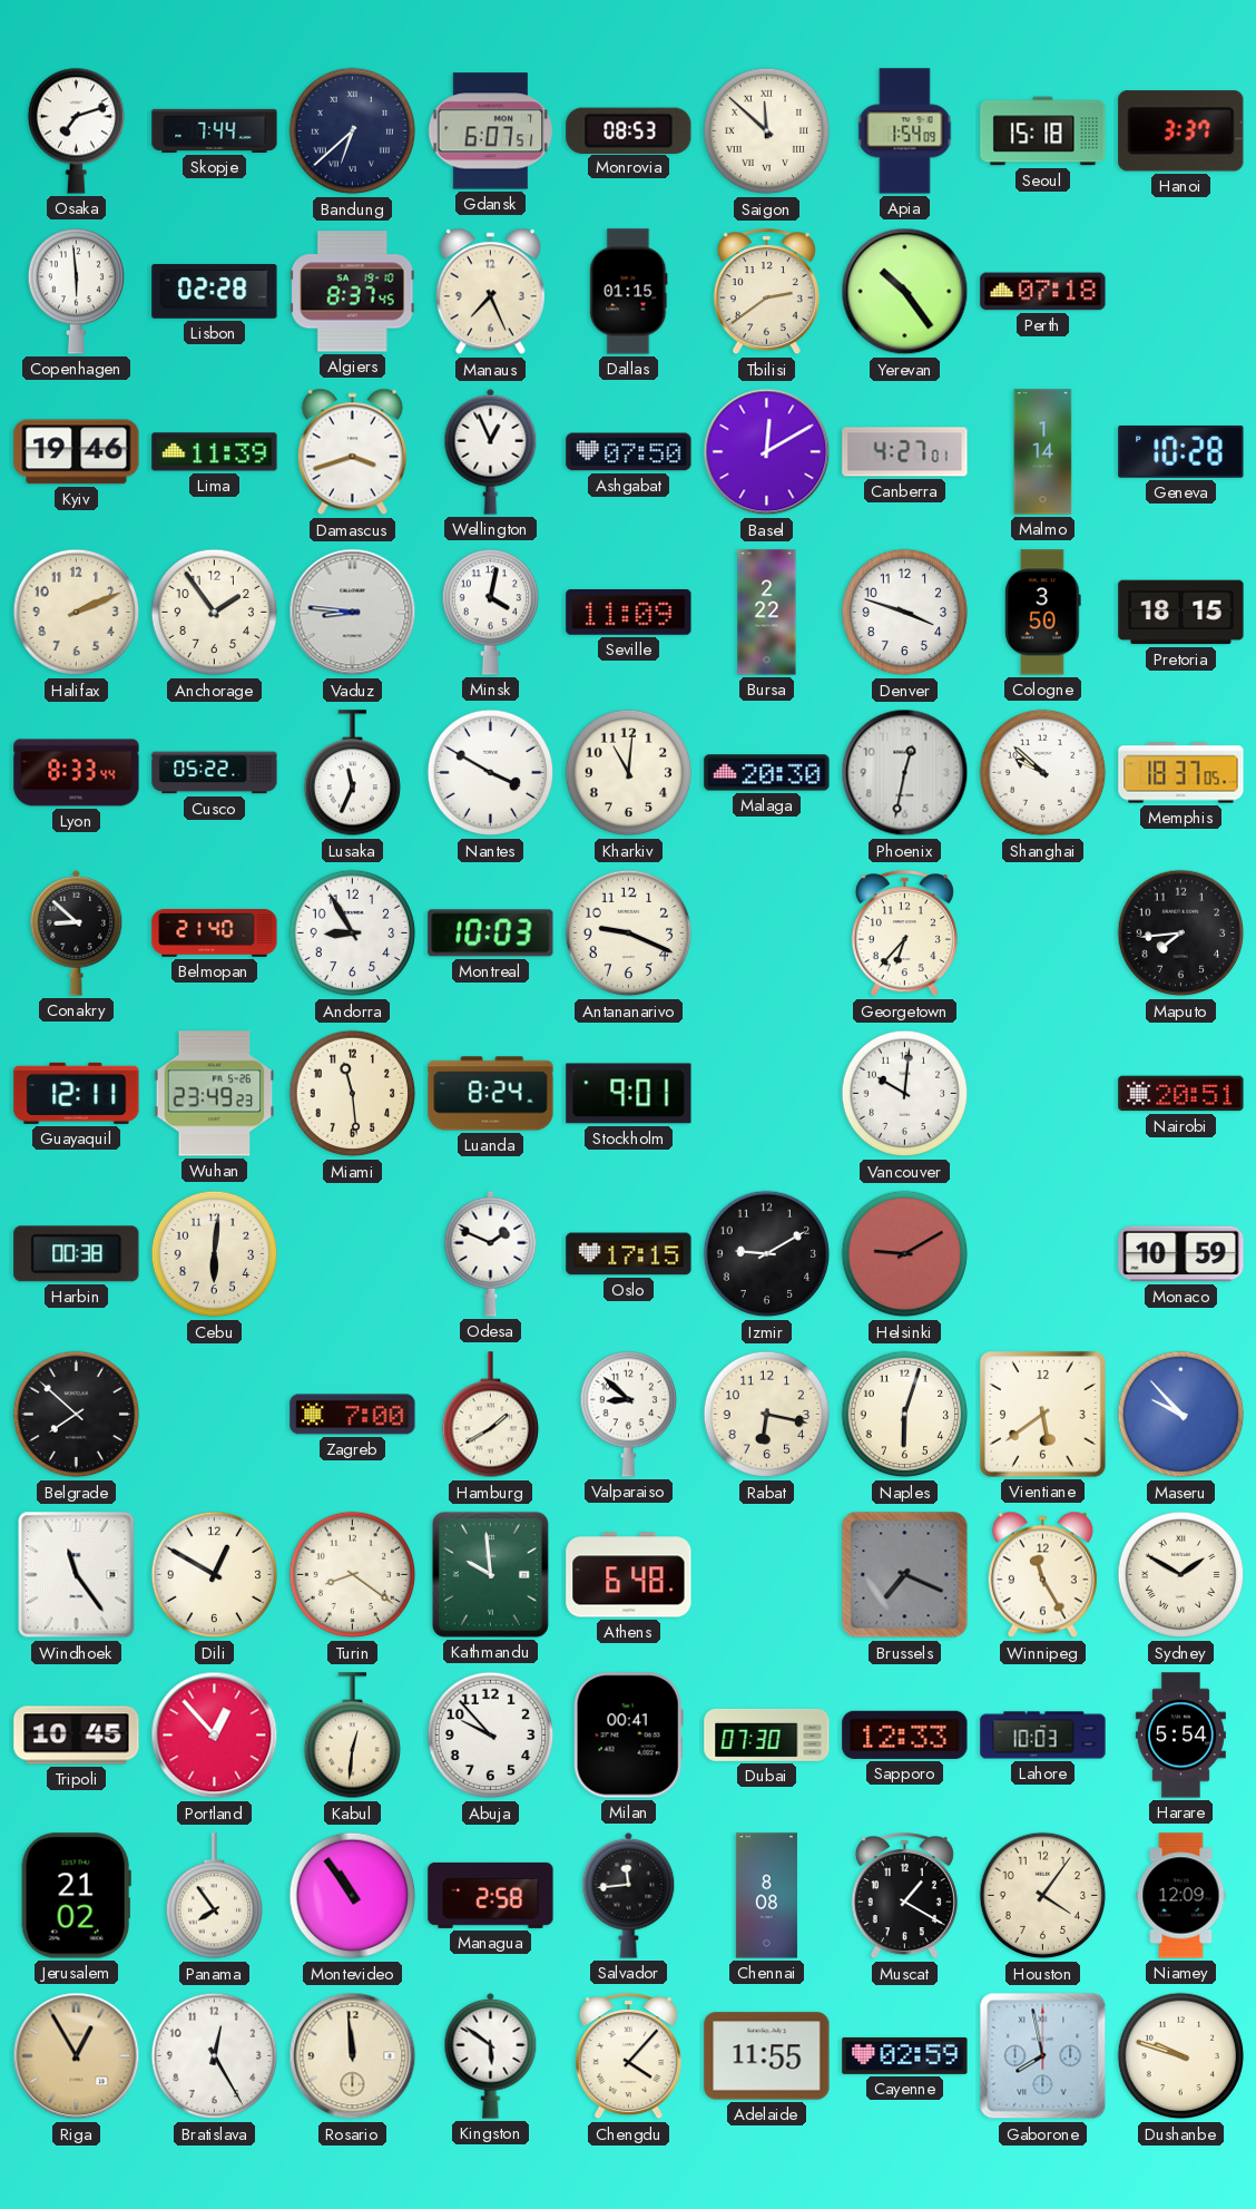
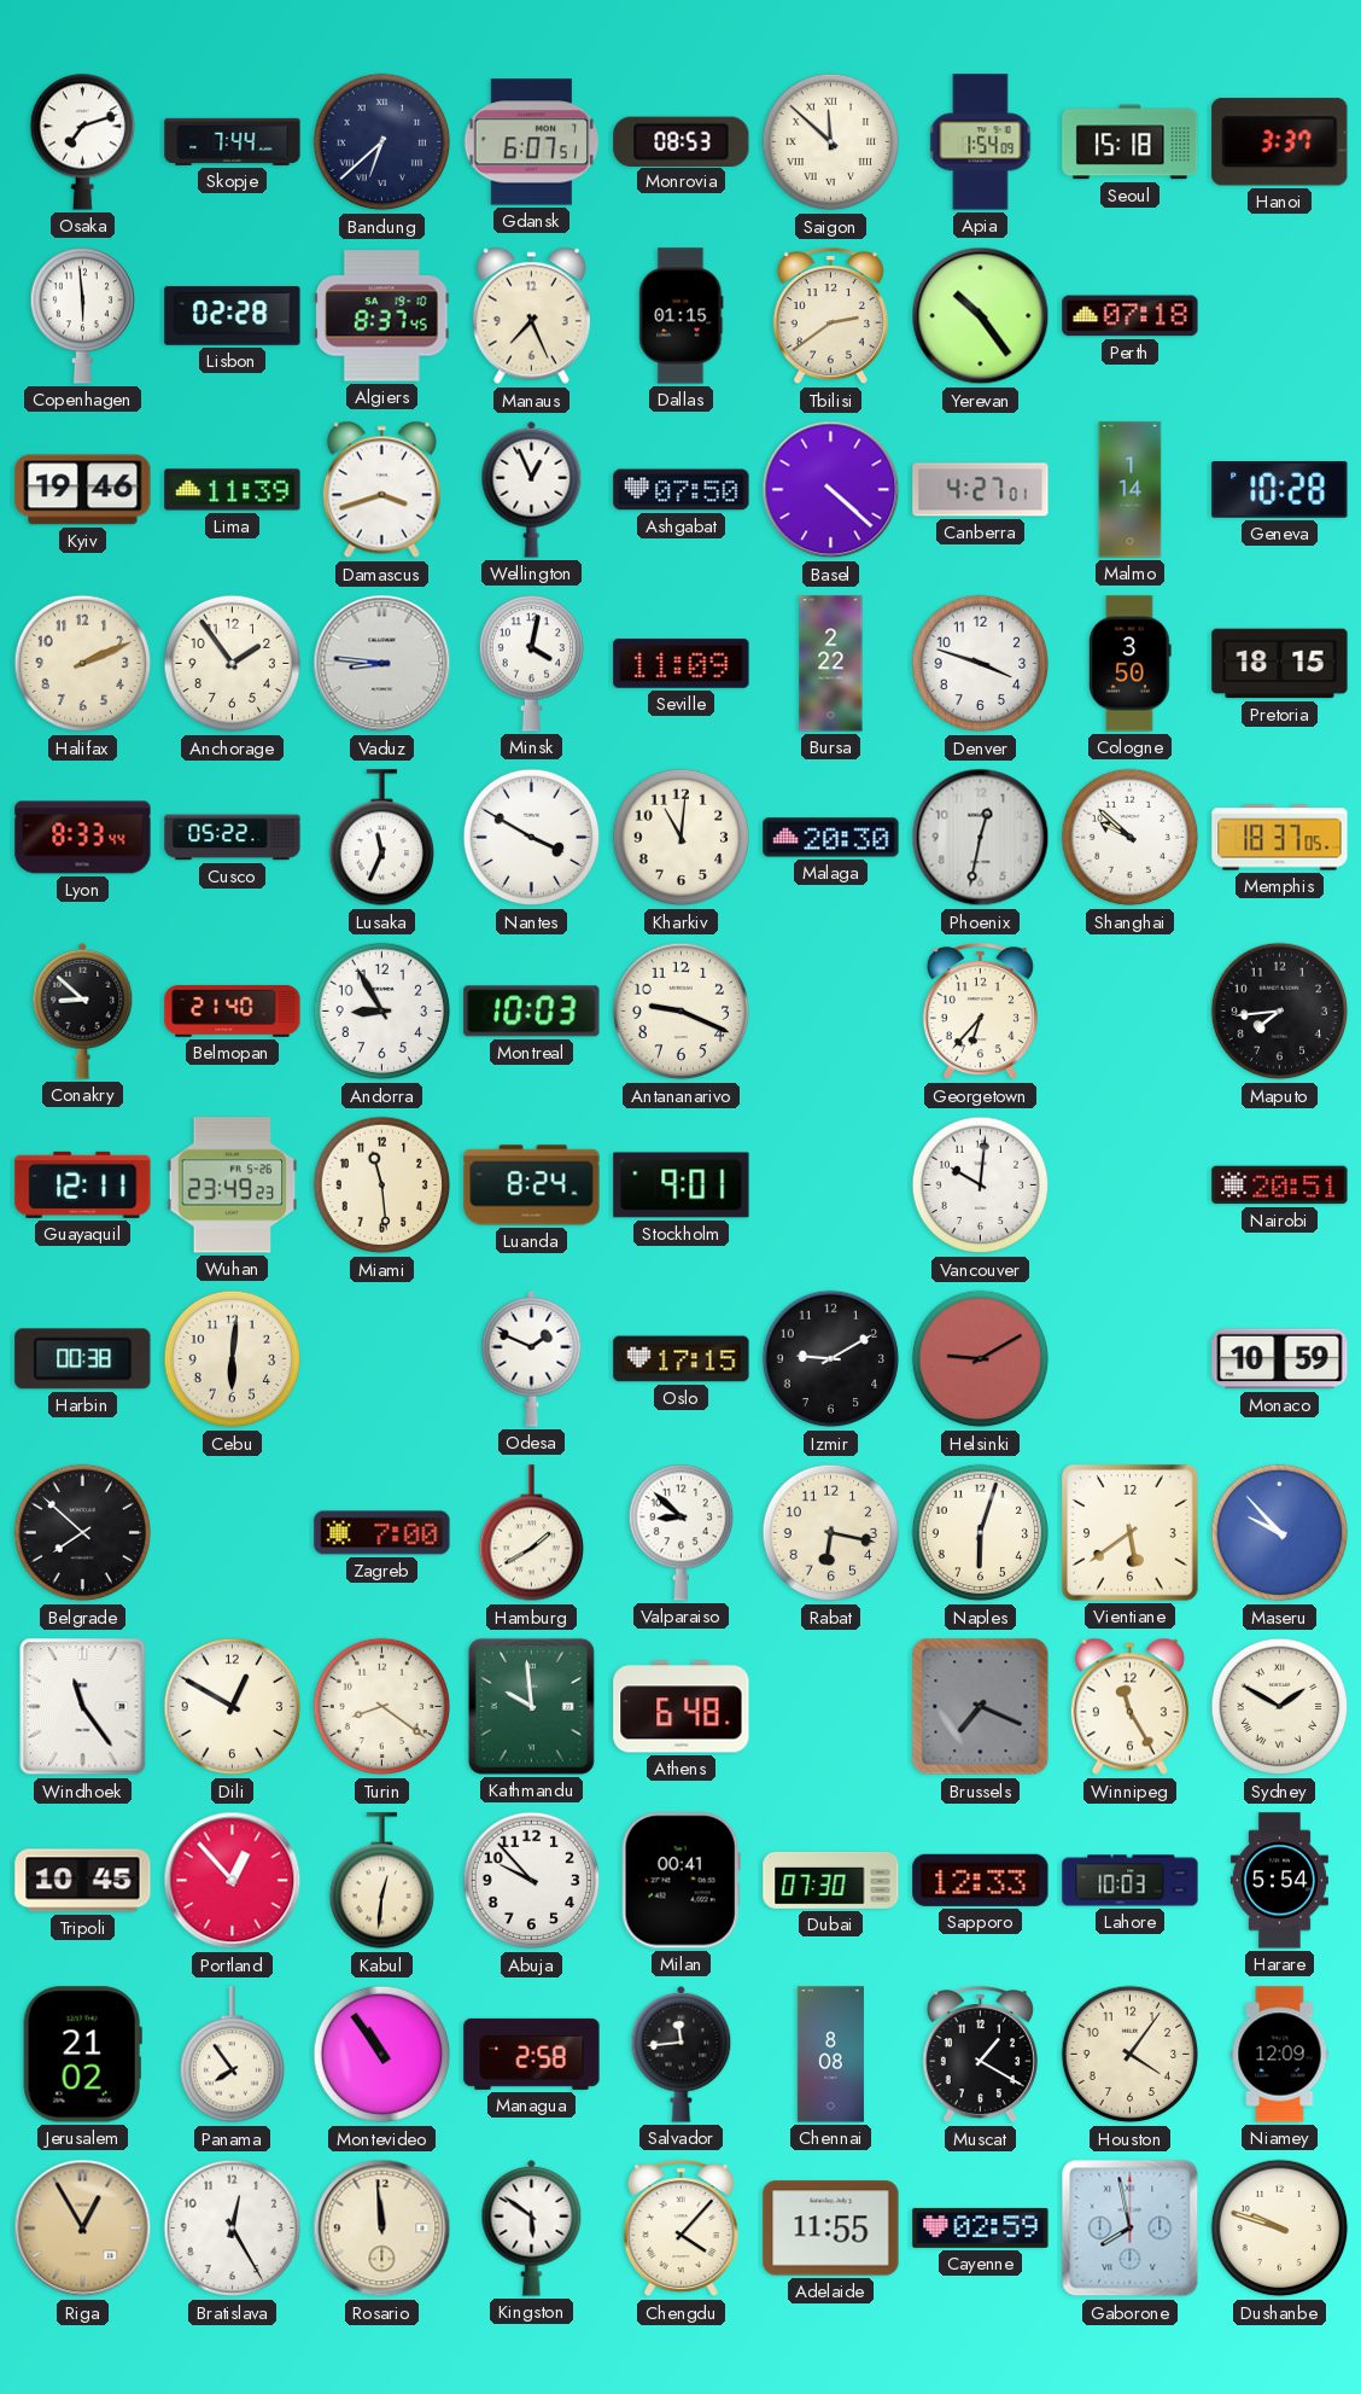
Basel: 12:10 -> 4:22 (831, 490)
